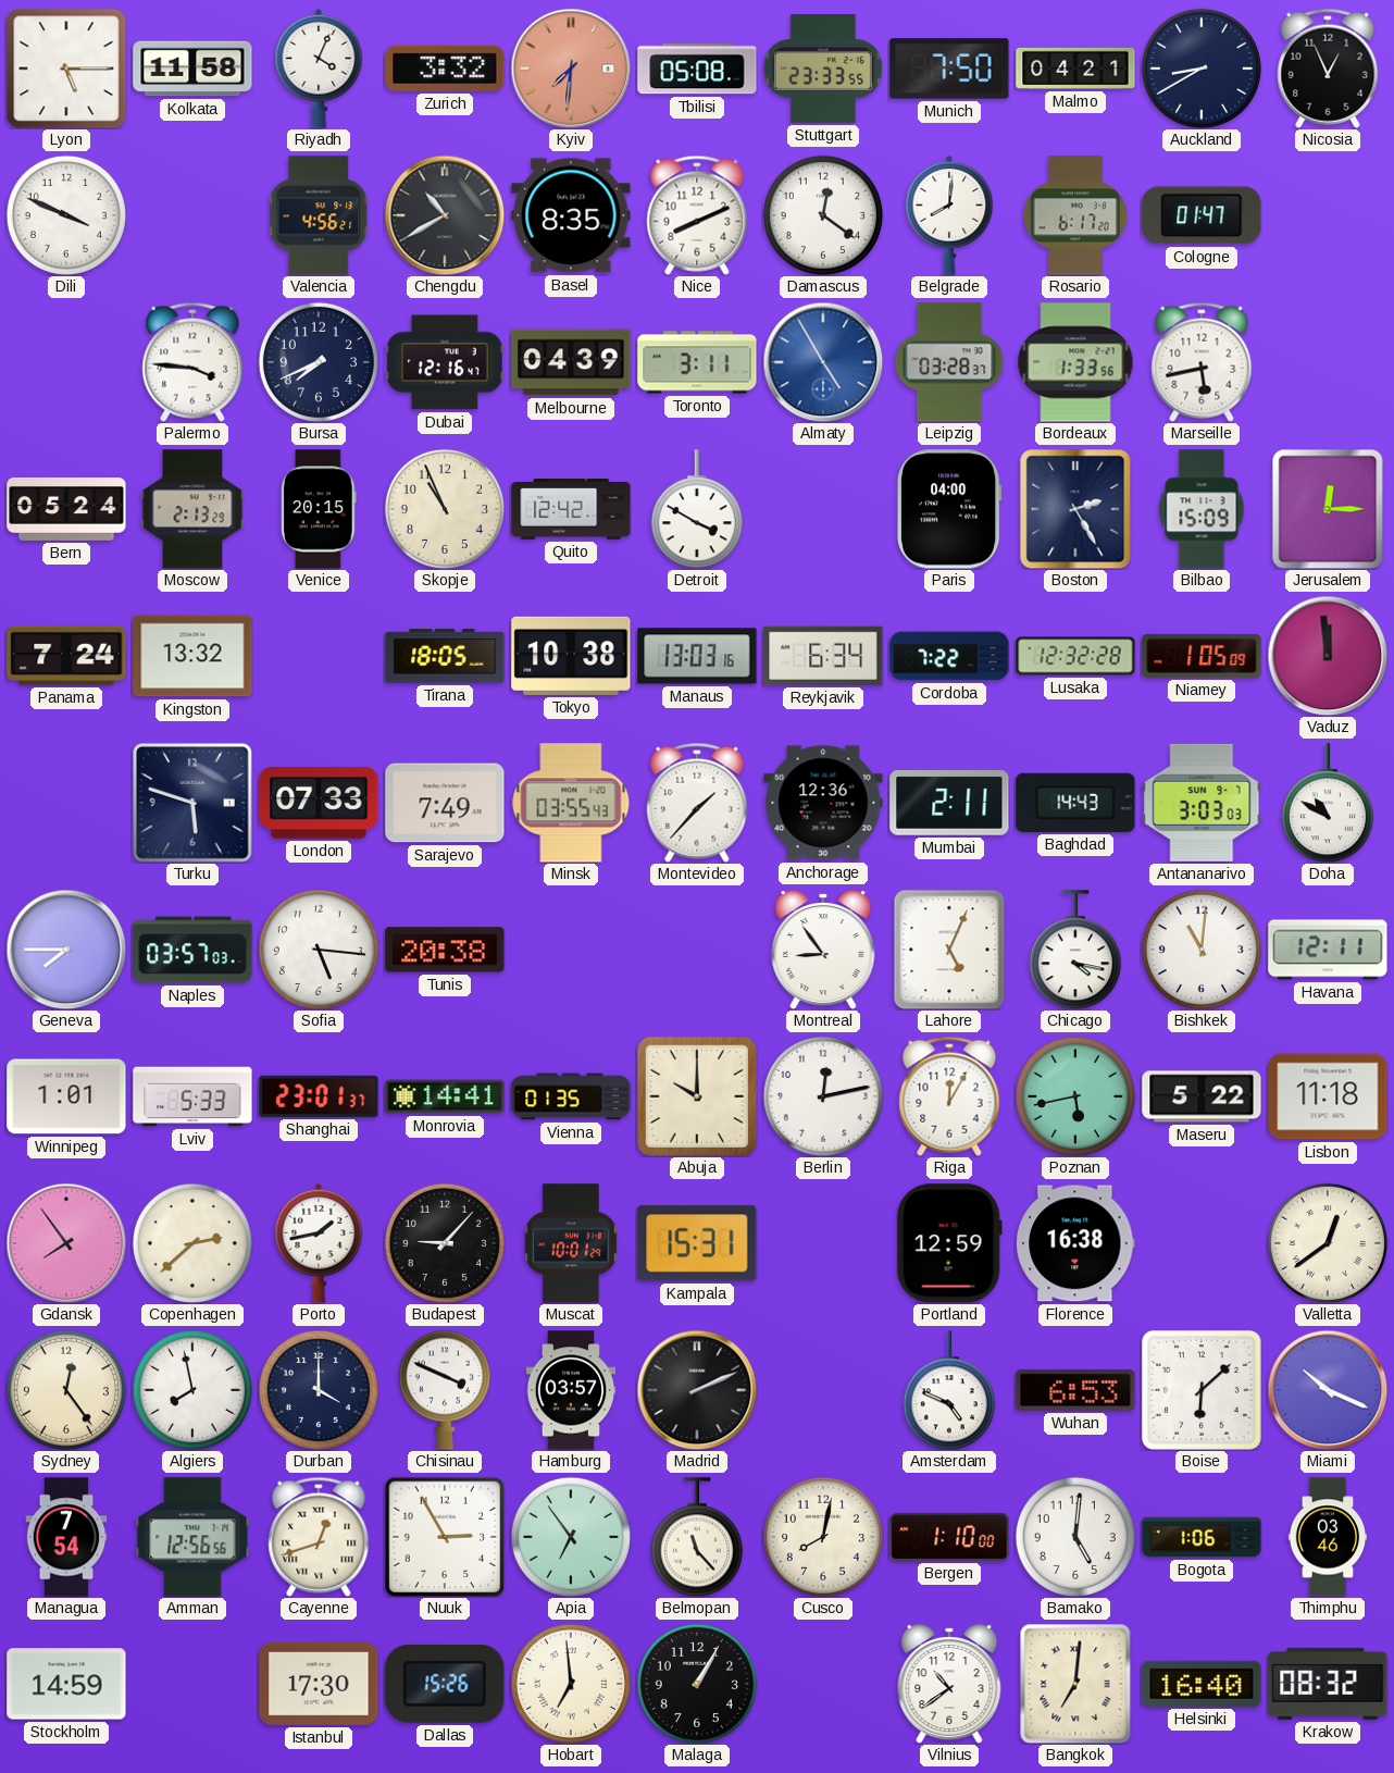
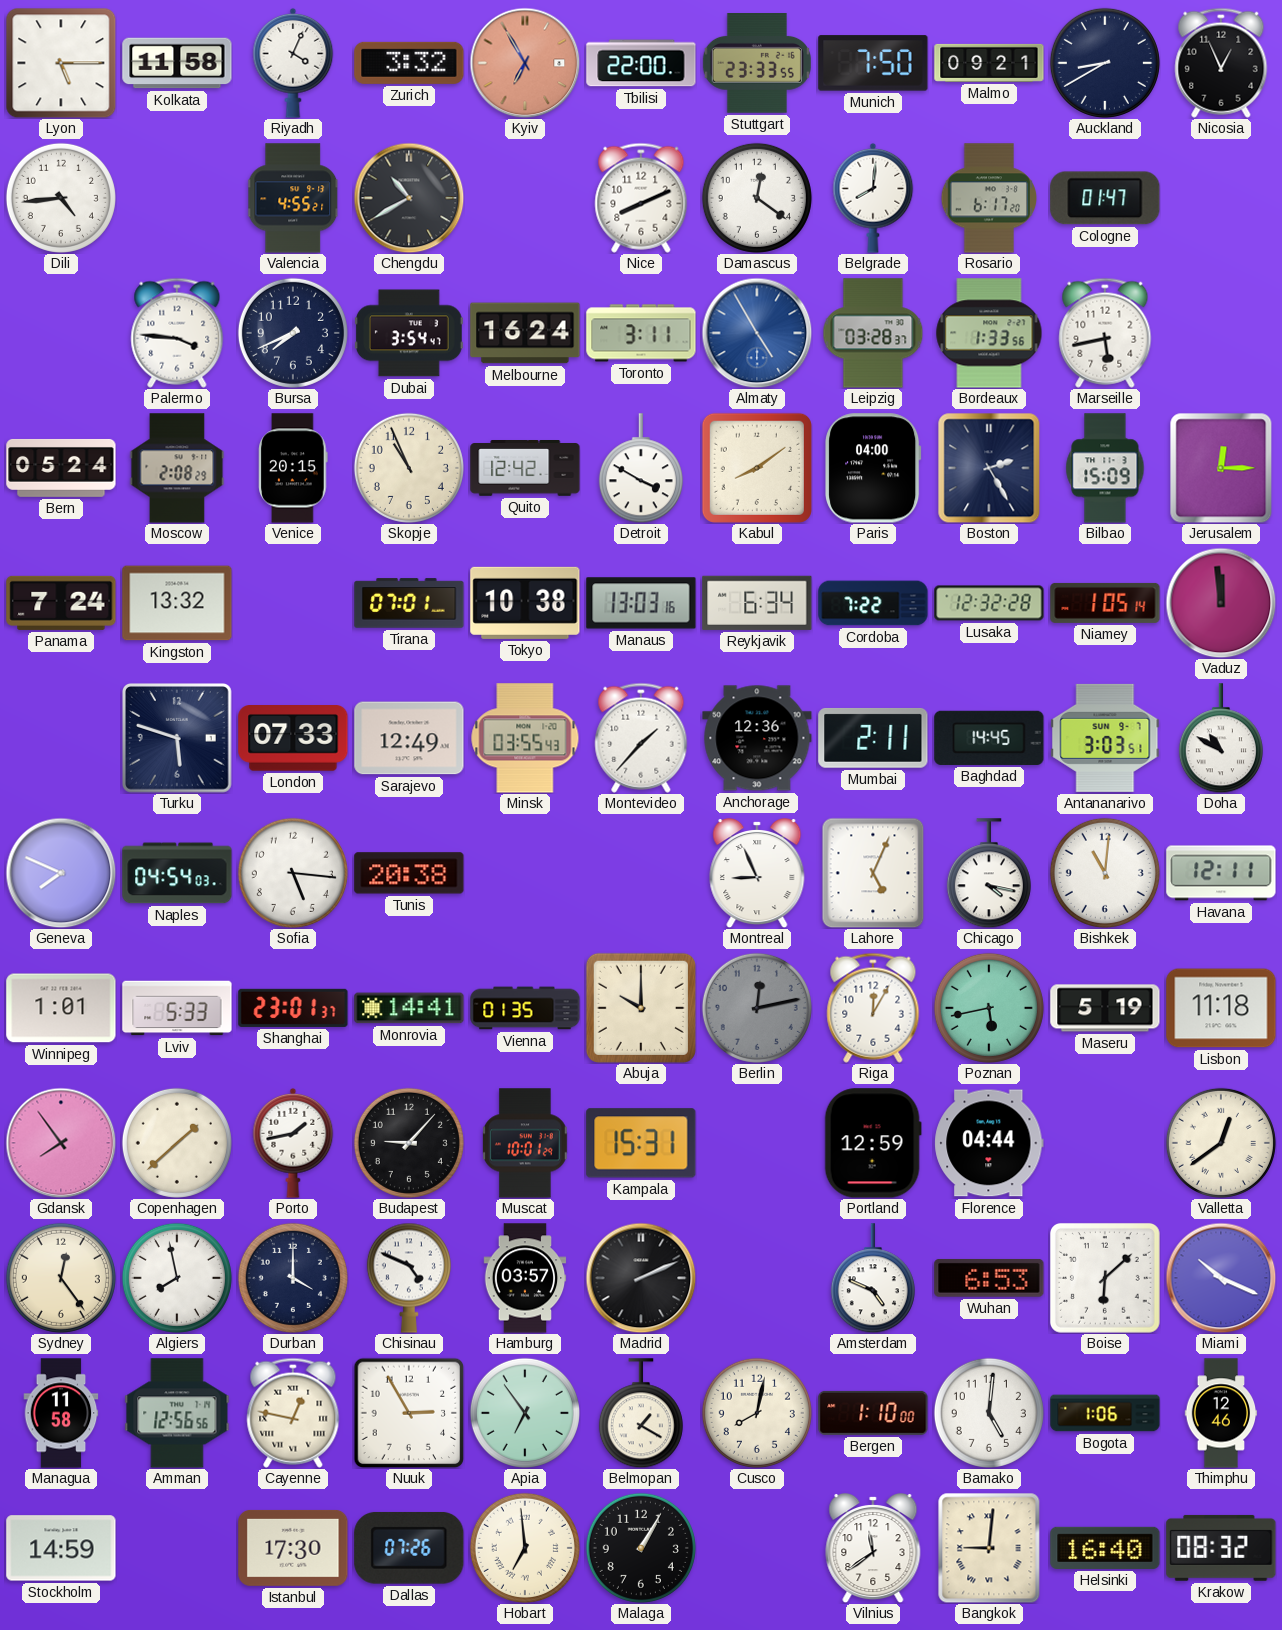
Kyiv: 7:31 -> 6:55 (525, 63)
Tbilisi: 05:08 -> 22:00 (641, 63)
Malmo: 04:21 -> 09:21 (989, 63)
Dili: 3:49 -> 4:44 (61, 198)
Valencia: 4:56 -> 4:55 (294, 198)
Basel: 8:35 -> none (571, 215)
Dubai: 12:16 -> 3:54 (409, 333)
Melbourne: 04:39 -> 16:24 (525, 333)
Moscow: 2:13 -> 2:08 (177, 468)
Kabul: none -> 8:09 (757, 468)
Tirana: 18:05 -> 07:01 (409, 603)
Niamey: 1:05:09 -> 1:05:14 (1105, 603)
Sarajevo: 7:49 -> 12:49 (409, 738)
Baghdad: 14:43 -> 14:45 (989, 738)
Antananarivo: 3:03:03 -> 3:03:51 (1105, 738)
Geneva: 7:45 -> 7:49 (61, 873)
Naples: 03:57 -> 04:54 (177, 873)
Montreal: 8:54 -> 8:56 (757, 874)
Berlin dial: white -> grey (757, 1008)
Maseru: 5:22 -> 5:19 (1105, 1008)
Copenhagen: 2:38 -> 1:38 (177, 1143)
Florence: 16:38 -> 04:44 (989, 1143)
Chisinau: 3:49 -> 4:49 (409, 1278)
Managua: 7:54 -> 11:58 (61, 1413)
Cayenne: 12:42 -> 12:47 (293, 1413)
Belmopan: 11:23 -> 1:20 (641, 1413)
Thimphu: 03:46 -> 12:46 (1221, 1413)
Dallas: 15:26 -> 07:26 (409, 1548)
Vilnius: 10:39 -> 11:39 (873, 1549)
Bangkok: 7:01 -> 9:01 (989, 1548)
